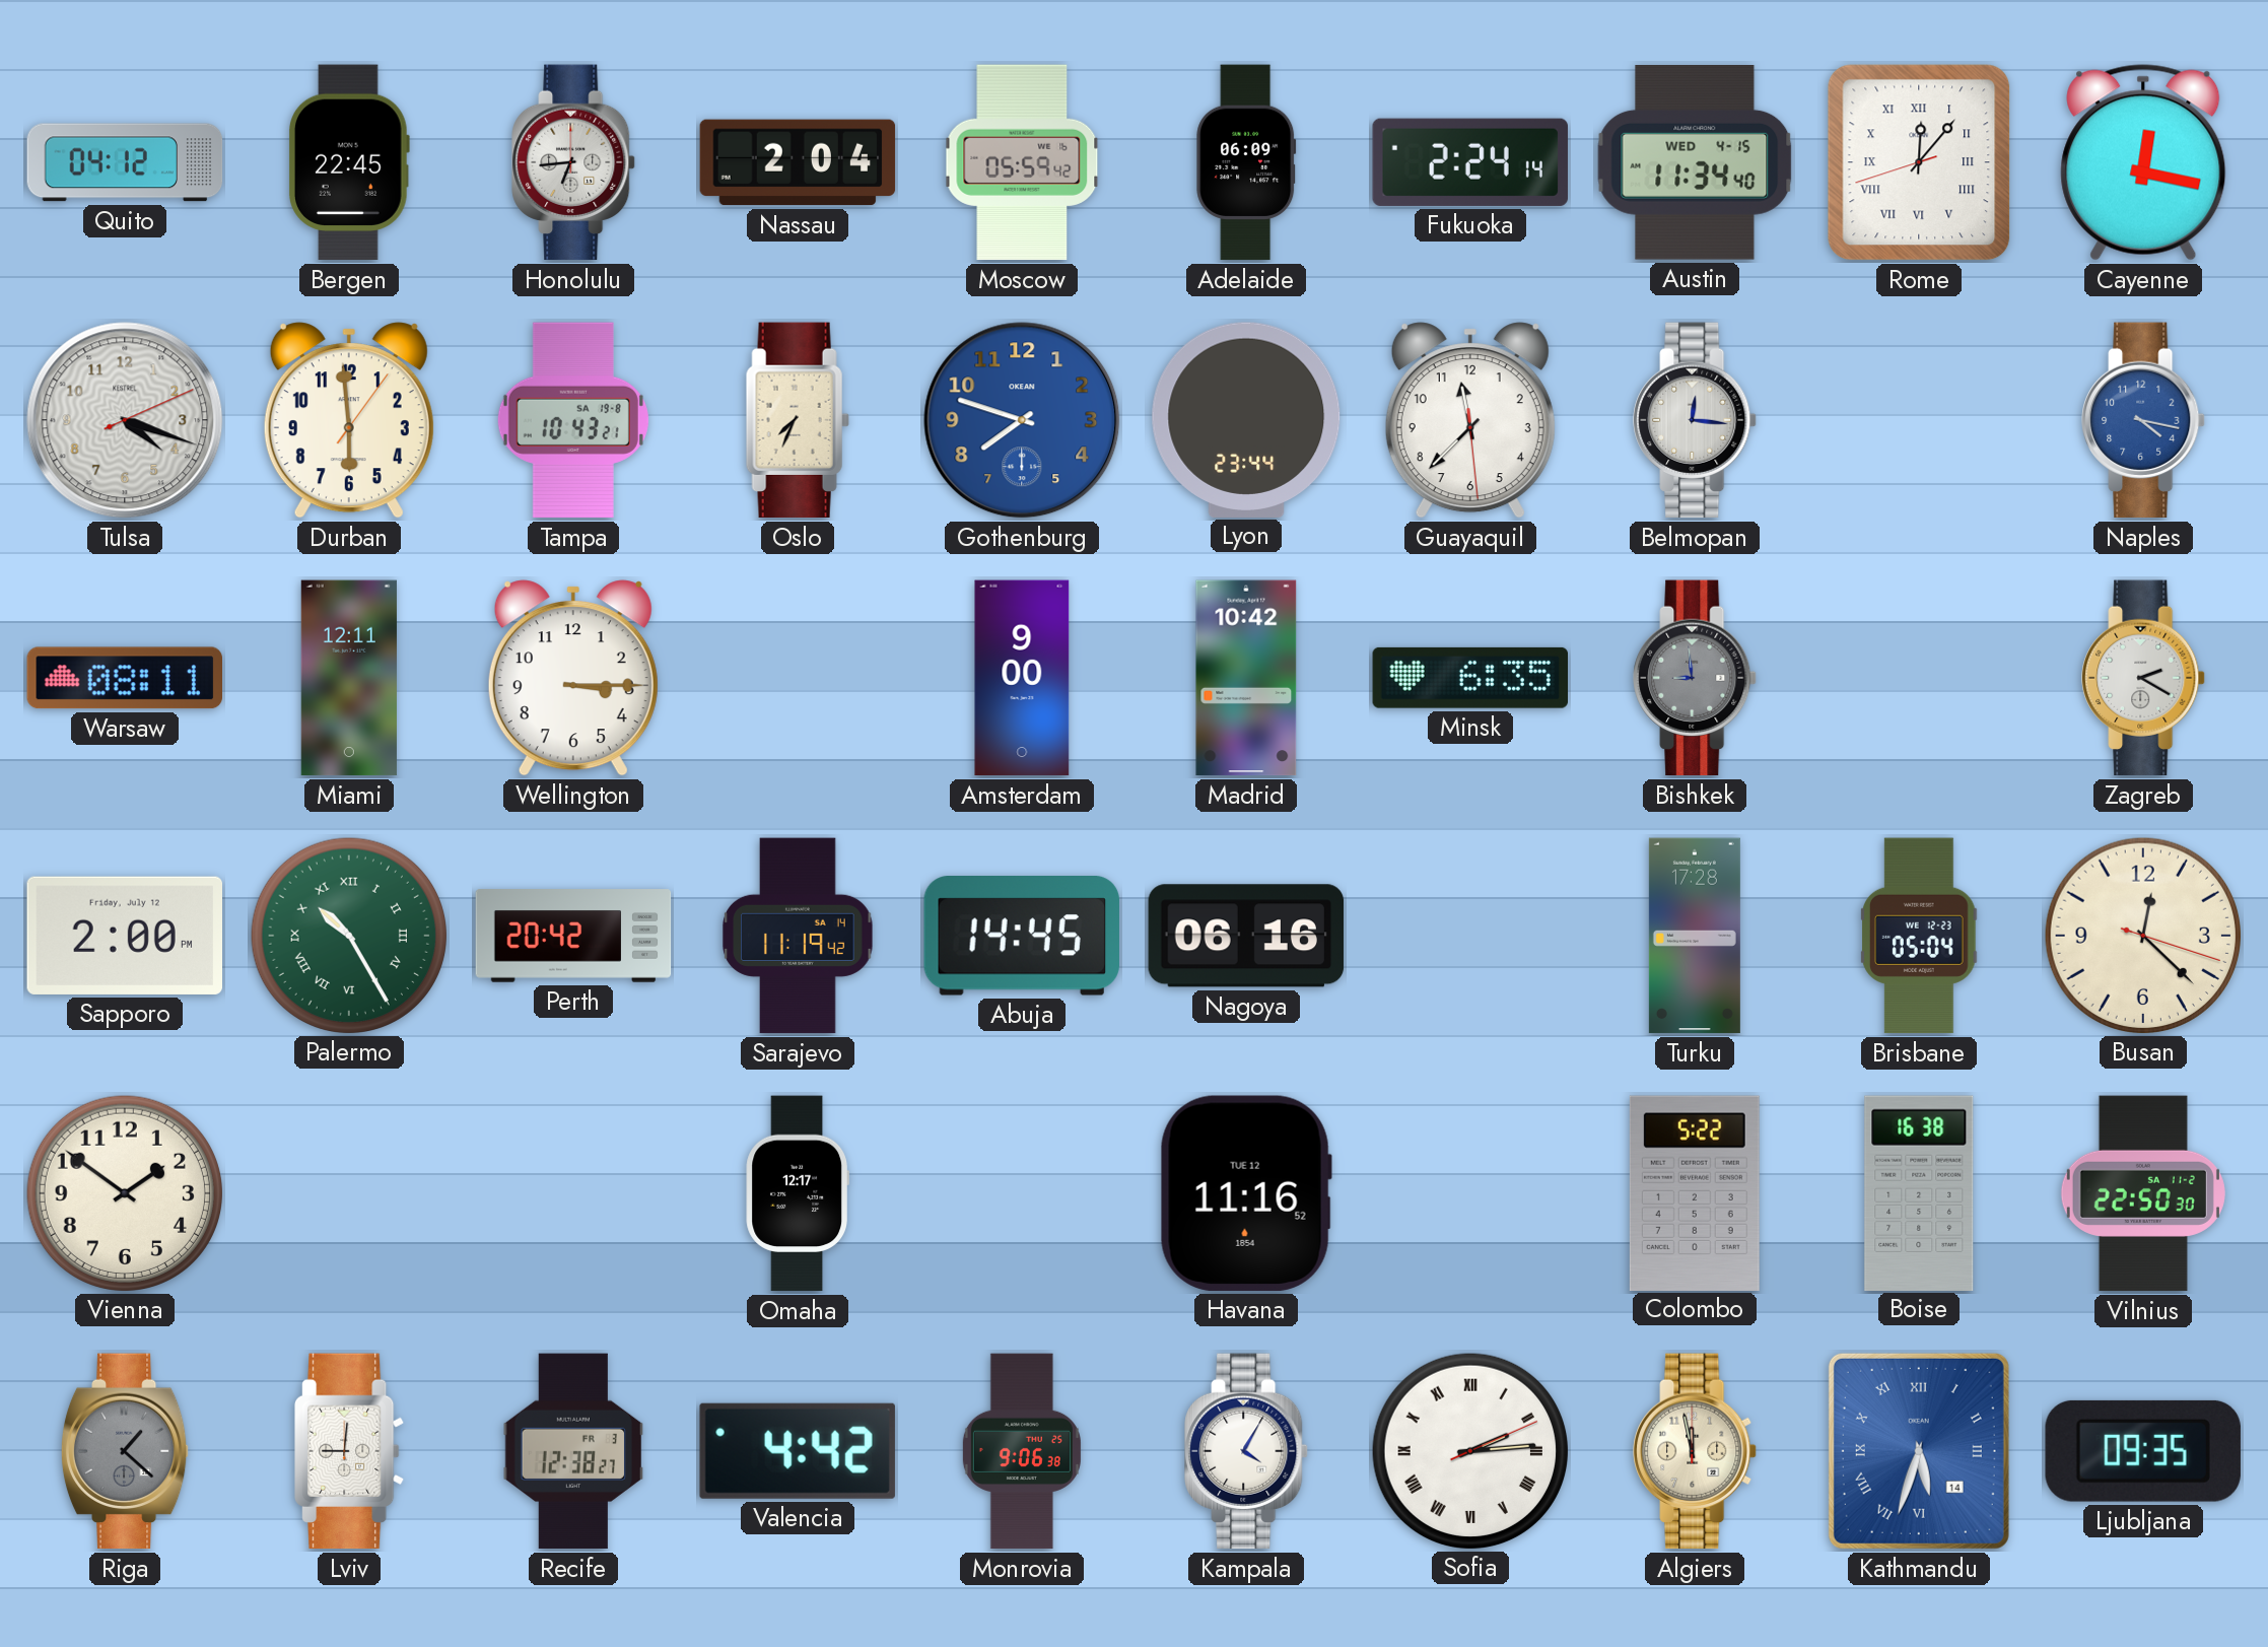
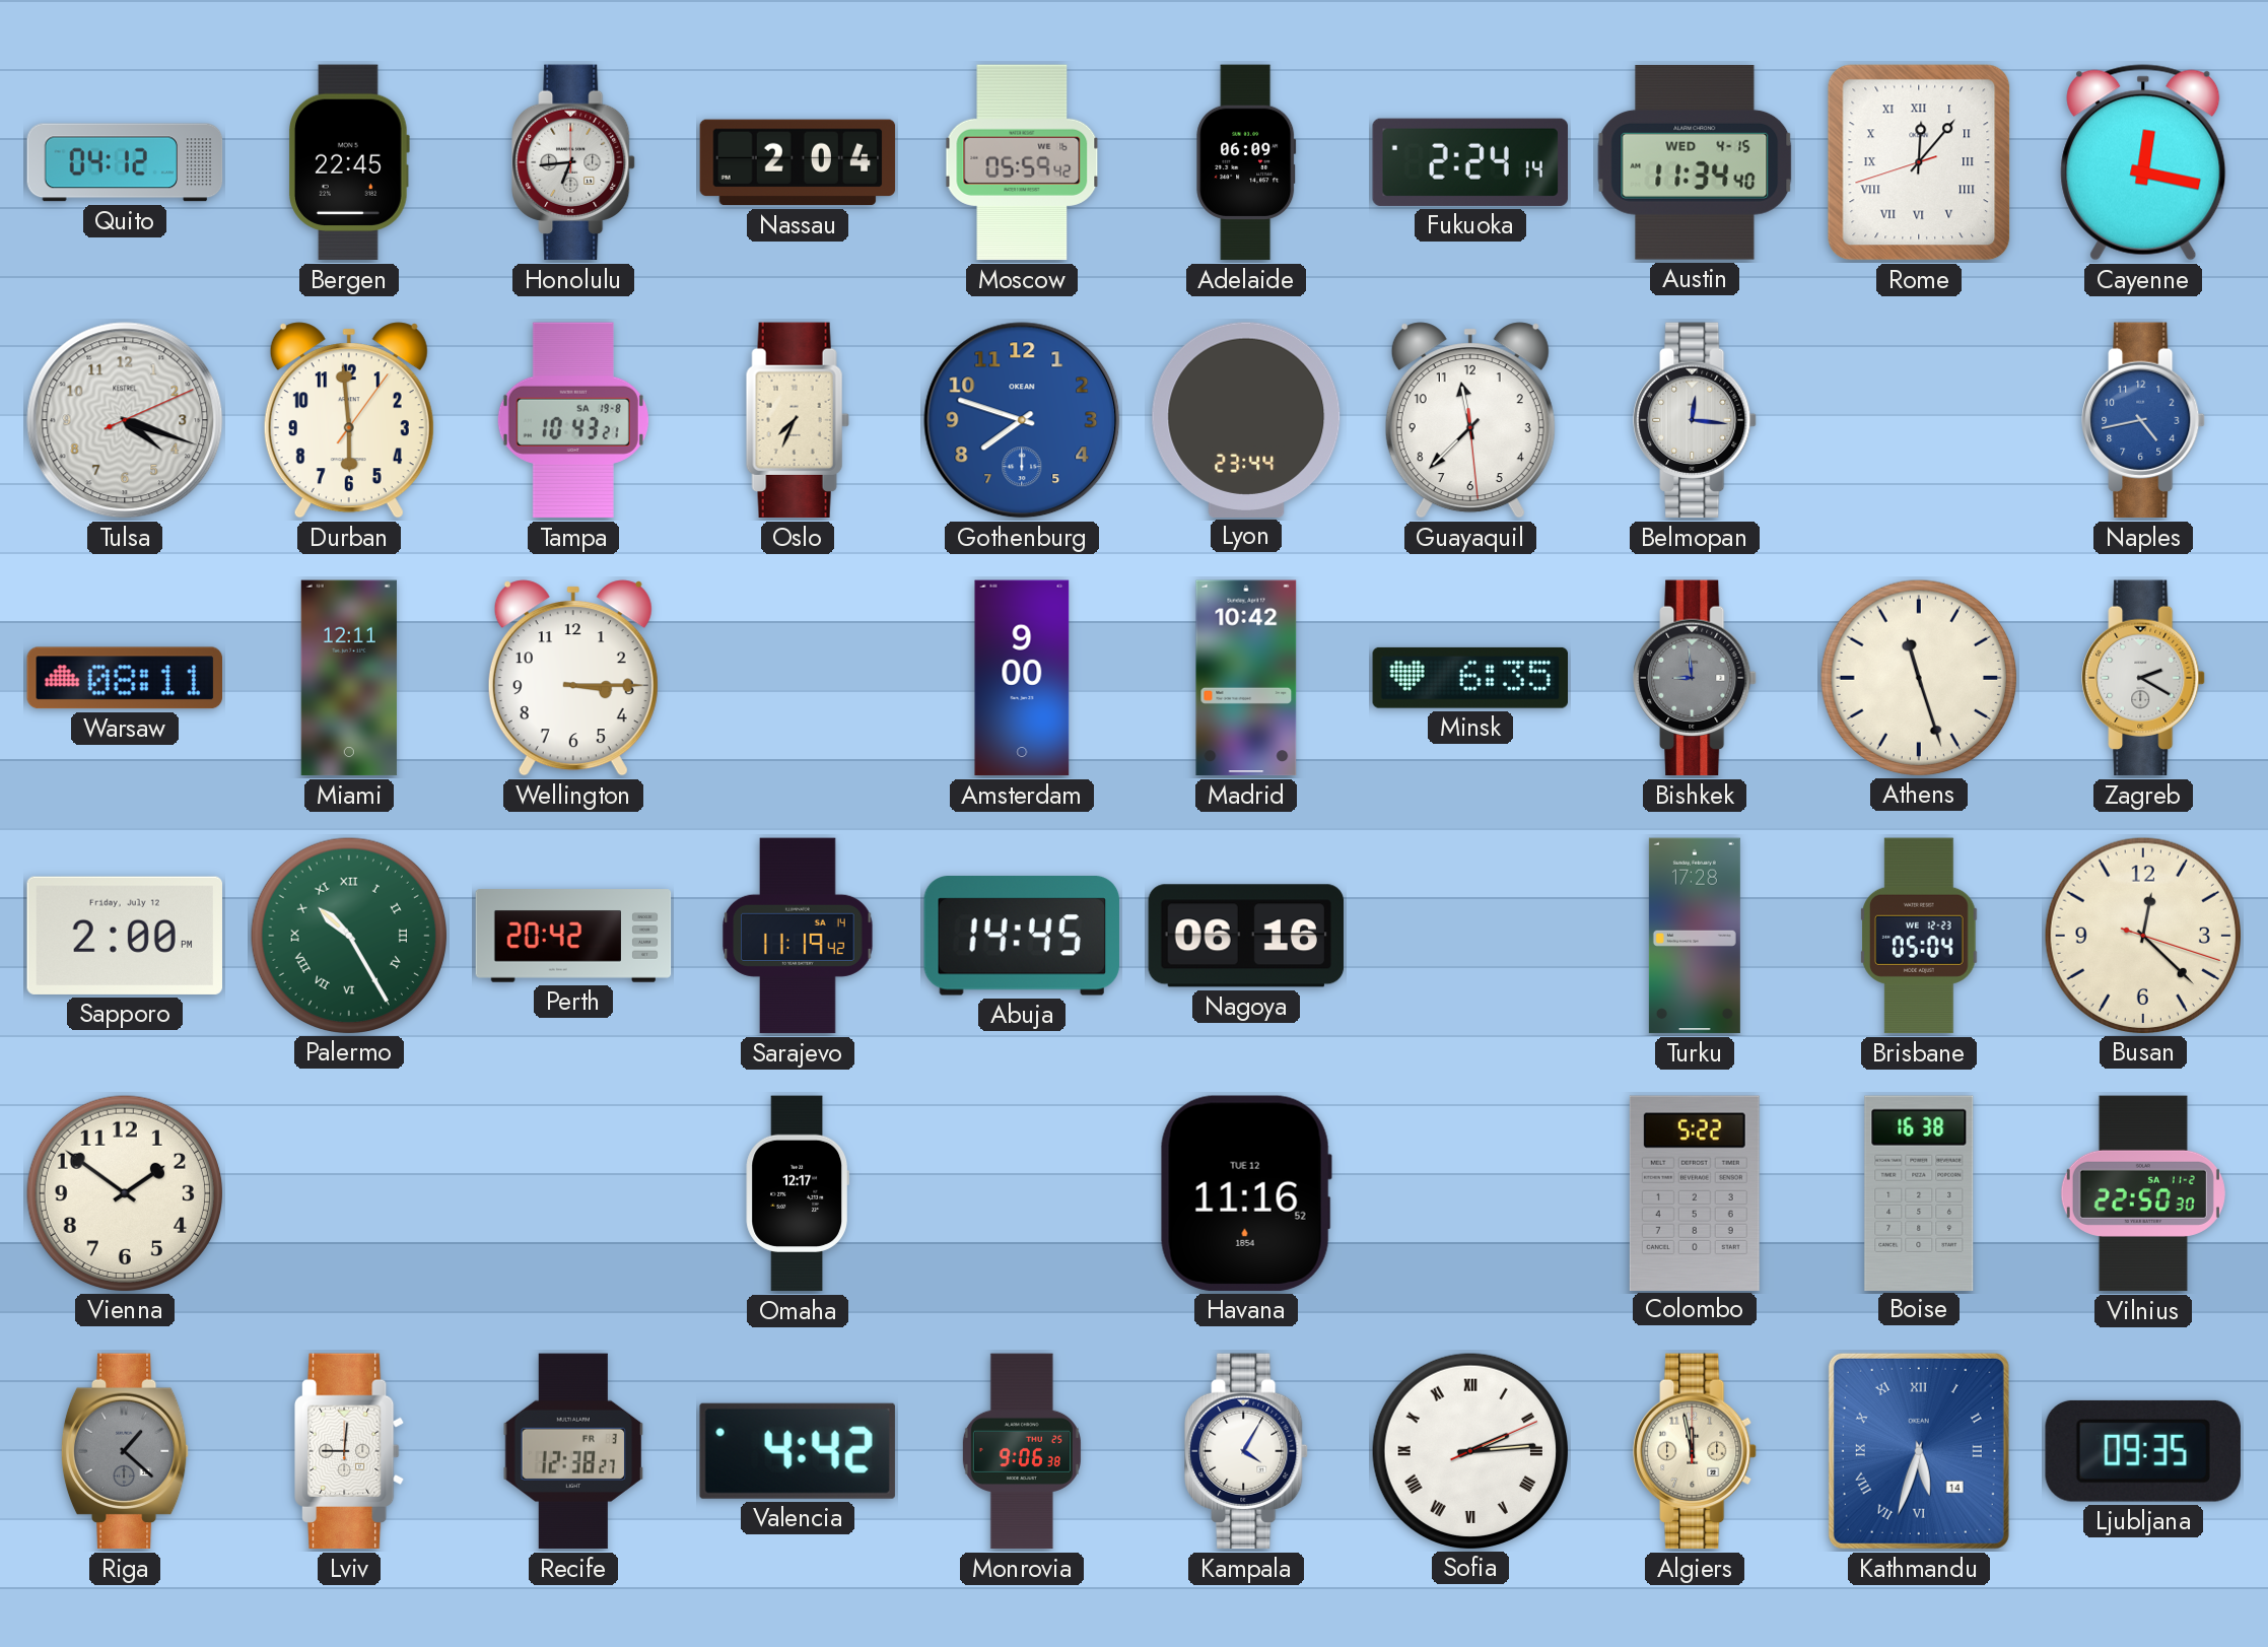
Naples: 4:17 -> 4:43 (2143, 420)
Athens: none -> 11:27 (1918, 677)
